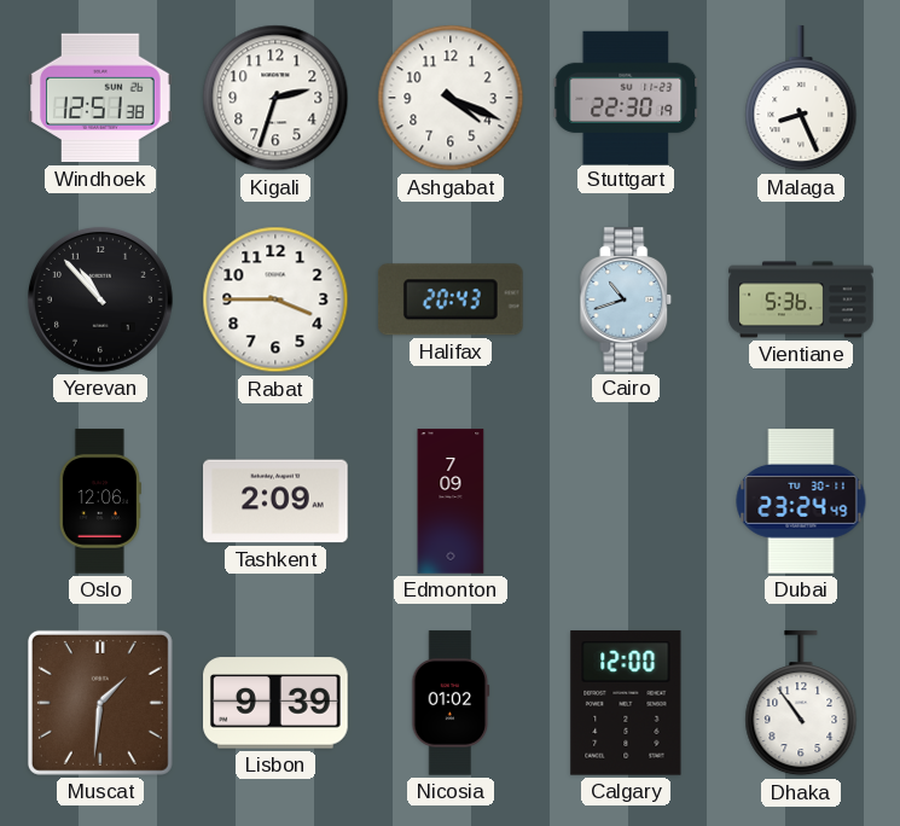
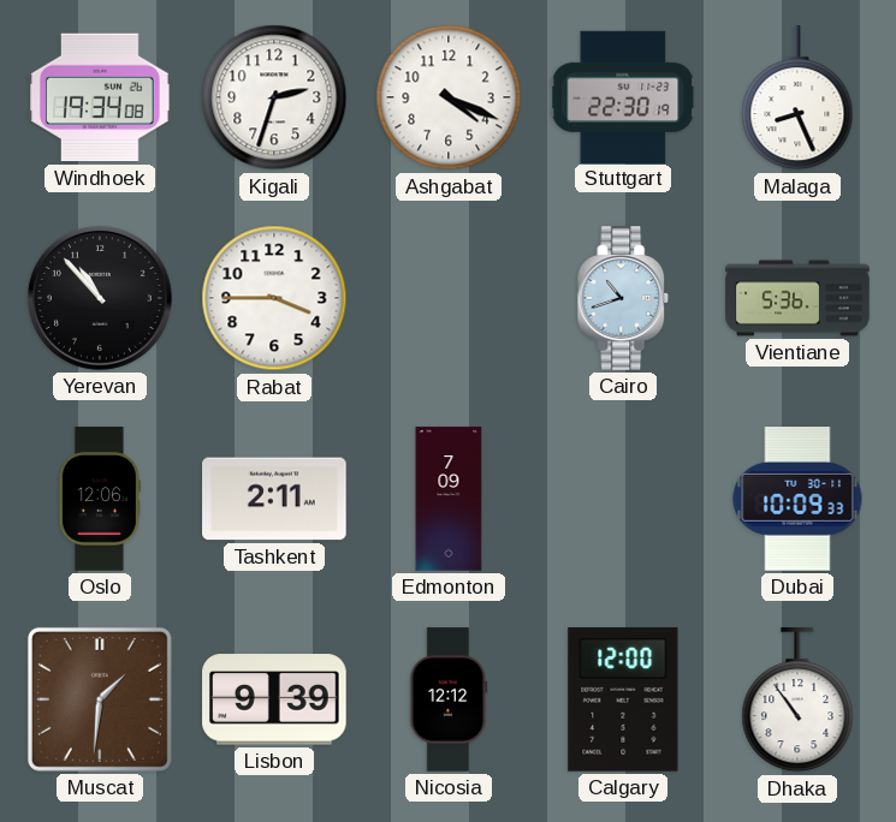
Windhoek: 12:51 -> 19:34 (100, 97)
Halifax: 20:43 -> none (451, 299)
Tashkent: 2:09 -> 2:11 (274, 499)
Dubai: 23:24 -> 10:09 (797, 499)
Nicosia: 01:02 -> 12:12 (449, 699)
